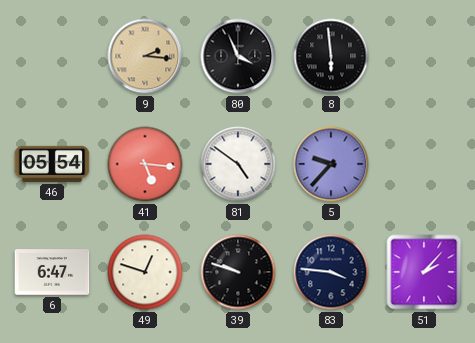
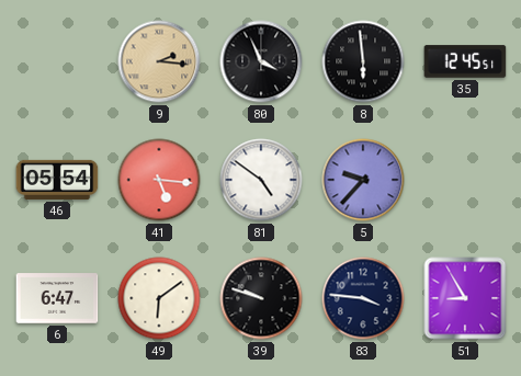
35: none -> 12:45 (465, 61)
49: 12:48 -> 6:09 (159, 298)
51: 2:07 -> 8:55 (465, 298)
